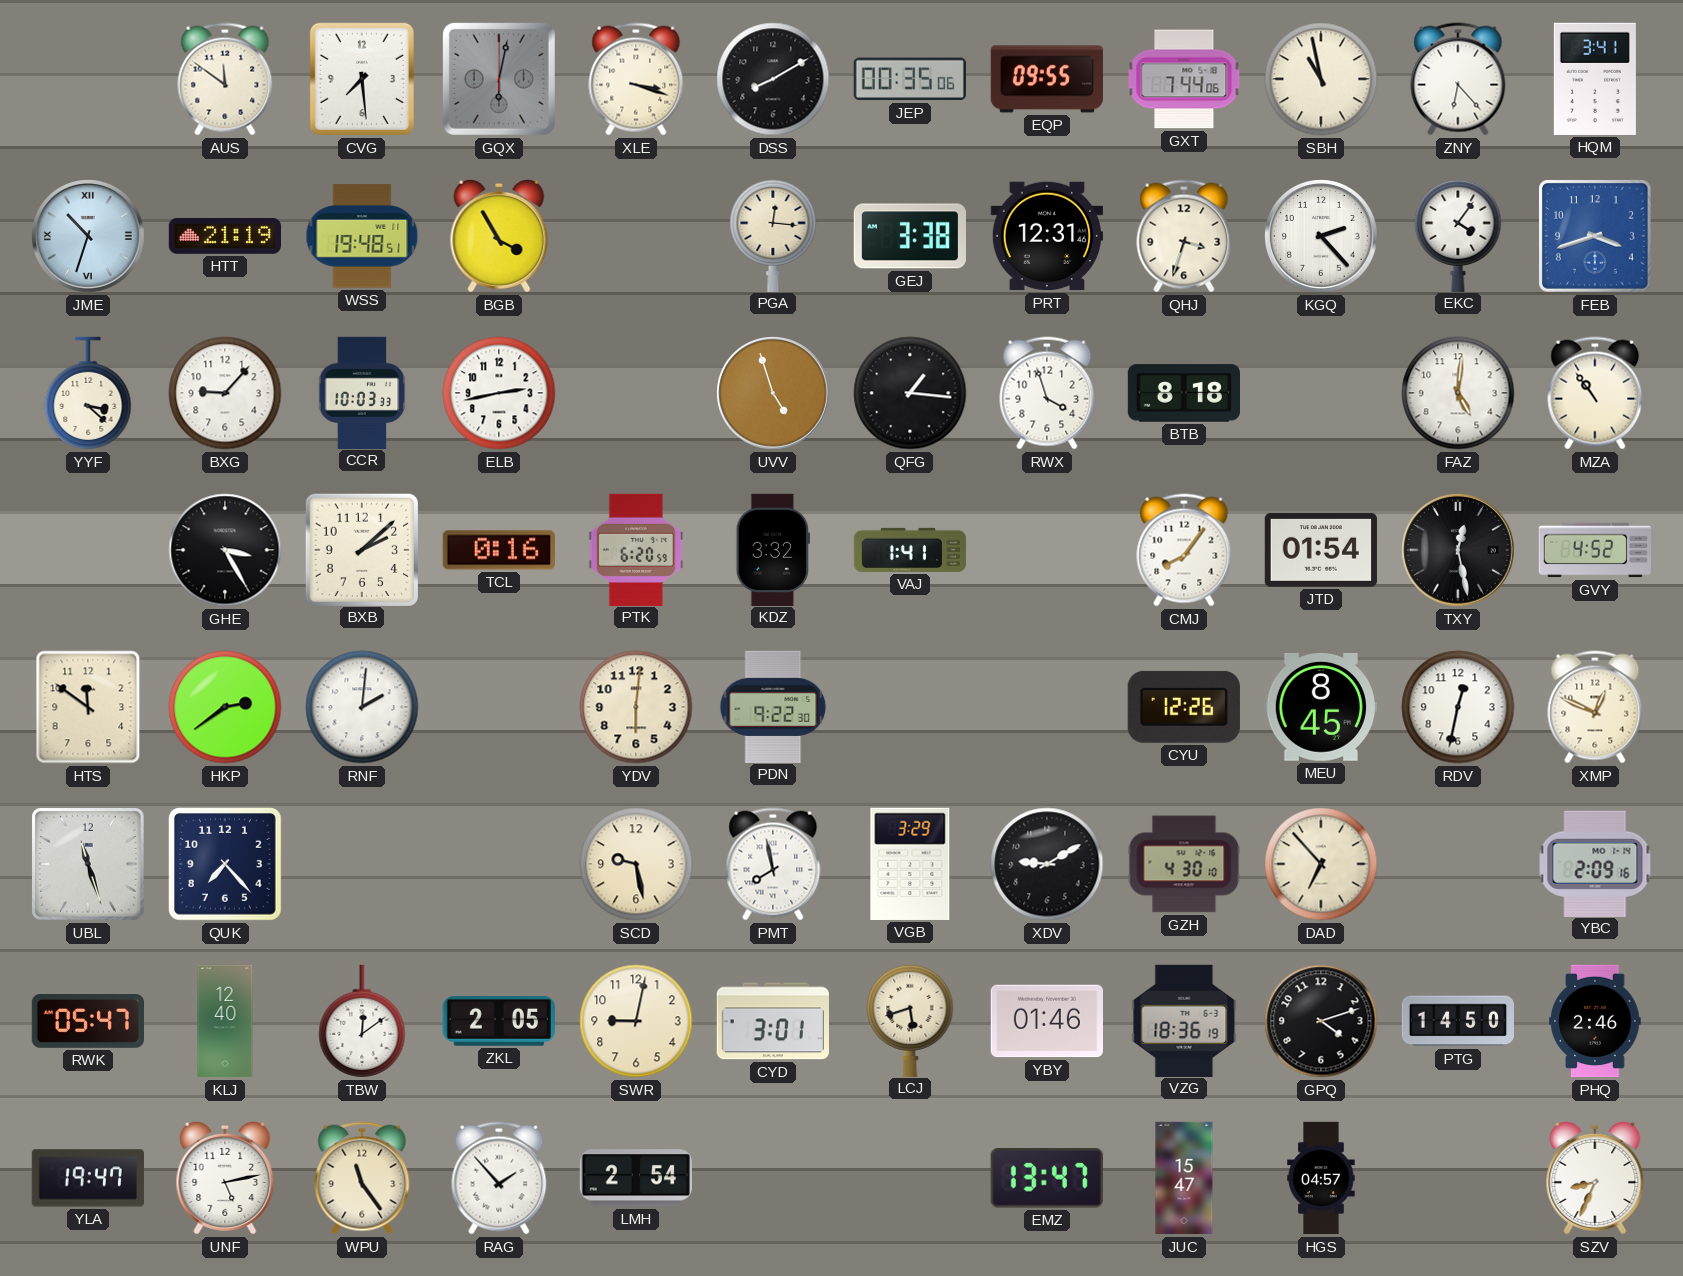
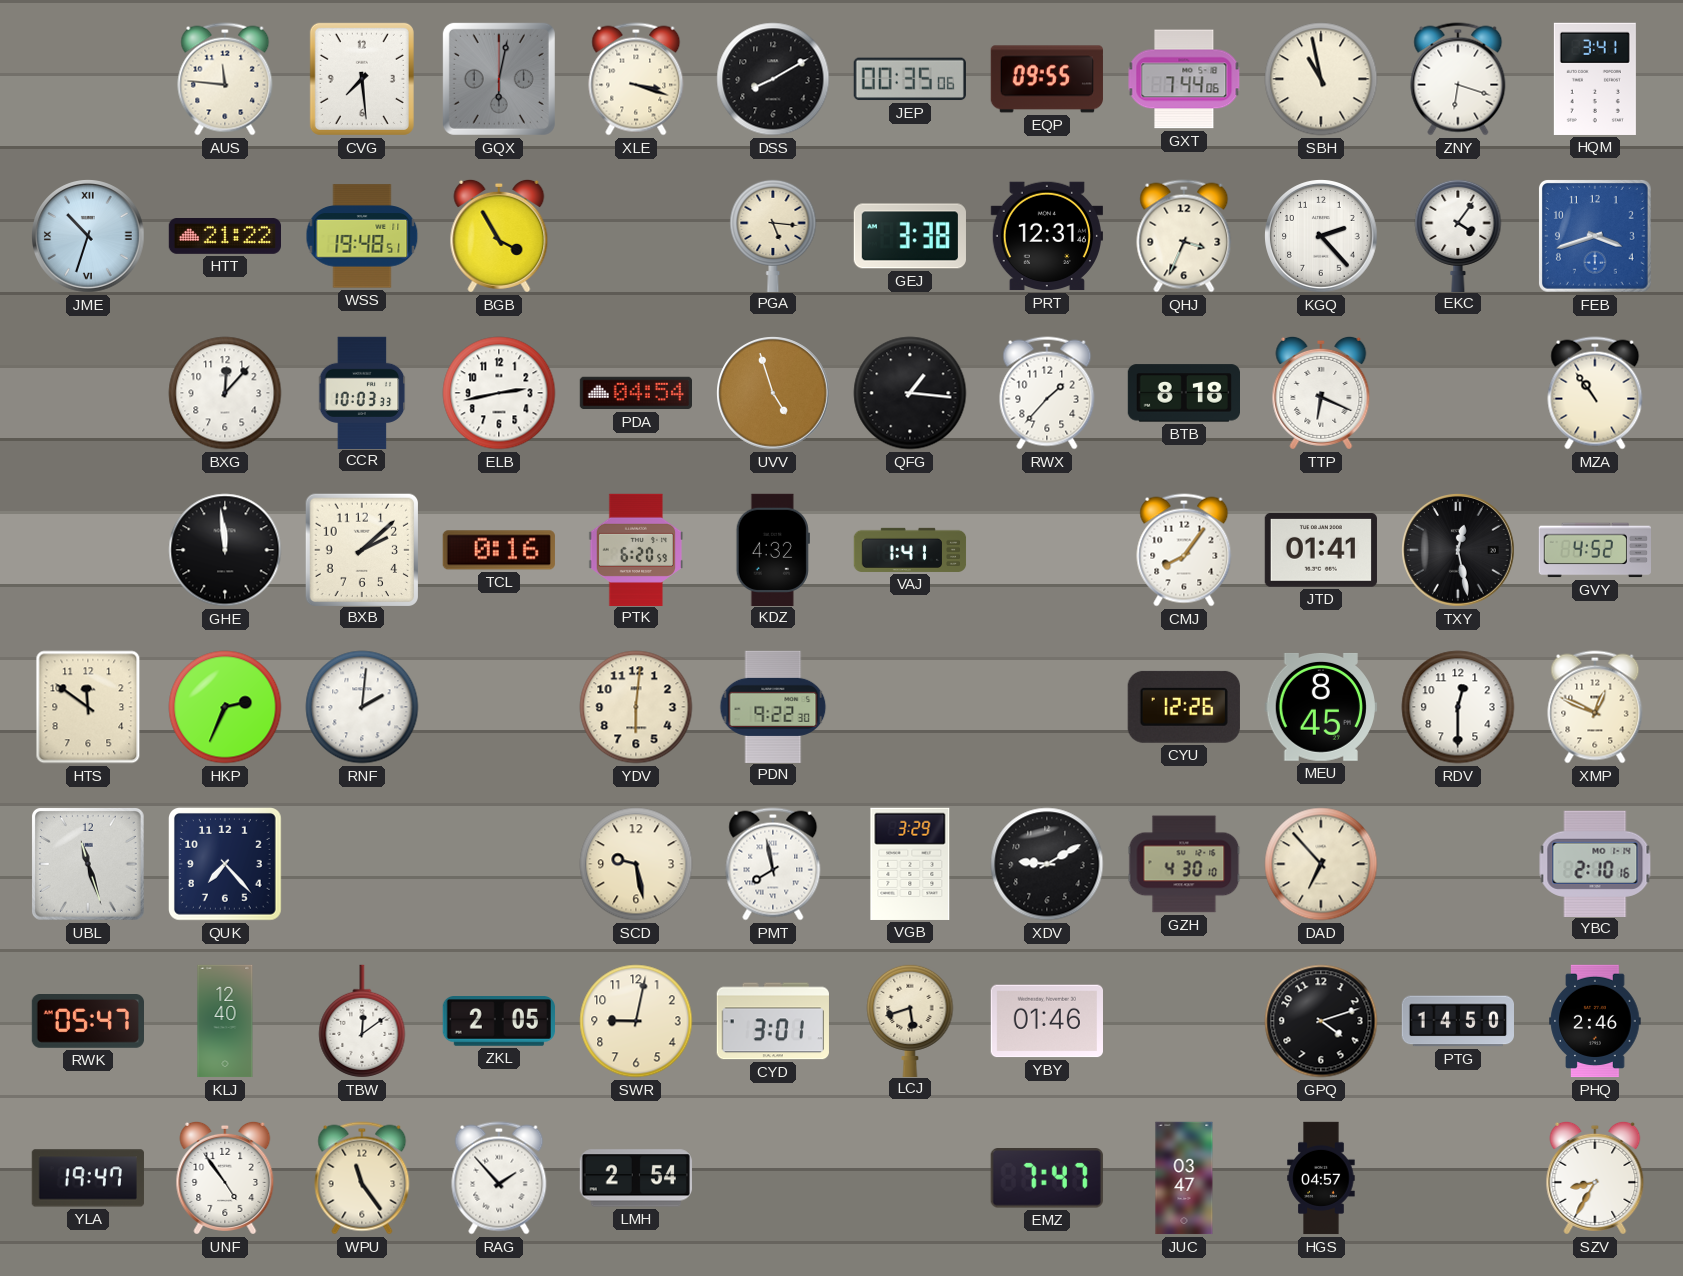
AUS: 11:51 -> 11:46 (225, 79)
ZNY: 6:23 -> 6:18 (1458, 79)
HTT: 21:19 -> 21:22 (224, 237)
PGA: 12:16 -> 5:16 (773, 235)
QHJ: 3:33 -> 3:34 (1184, 236)
YYF: 3:22 -> none (88, 393)
BXG: 9:07 -> 12:07 (225, 393)
PDA: none -> 04:54 (635, 393)
RWX: 3:57 -> 1:37 (1047, 393)
TTP: none -> 6:19 (1321, 393)
FAZ: 5:01 -> none (1458, 393)
GHE: 3:25 -> 11:59 (225, 550)
KDZ: 3:32 -> 4:32 (773, 549)
JTD: 01:54 -> 01:41 (1321, 551)
HKP: 2:39 -> 2:34 (225, 707)
RDV: 12:32 -> 12:30 (1458, 707)
YBC: 2:09 -> 2:10 (1595, 863)
VZG: 18:36 -> none (1184, 1020)
UNF: 5:13 -> 4:54 (225, 1178)
EMZ: 13:47 -> 7:47 (1047, 1178)
JUC: 15:47 -> 03:47 (1184, 1178)
SZV: 8:34 -> 8:35 (1595, 1178)
